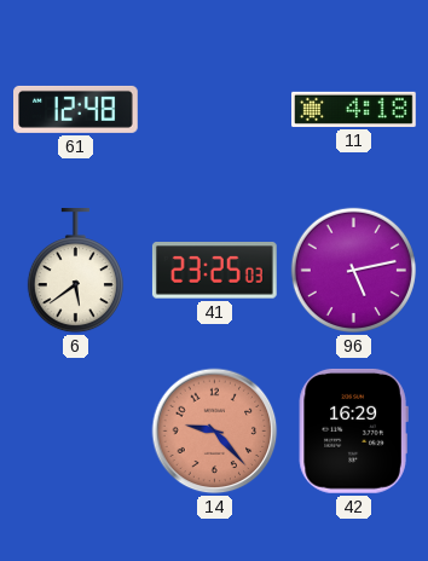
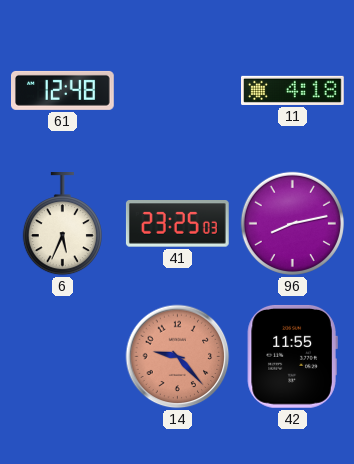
6: 5:39 -> 5:34 (62, 225)
96: 5:13 -> 8:13 (292, 223)
42: 16:29 -> 11:55 (292, 356)
